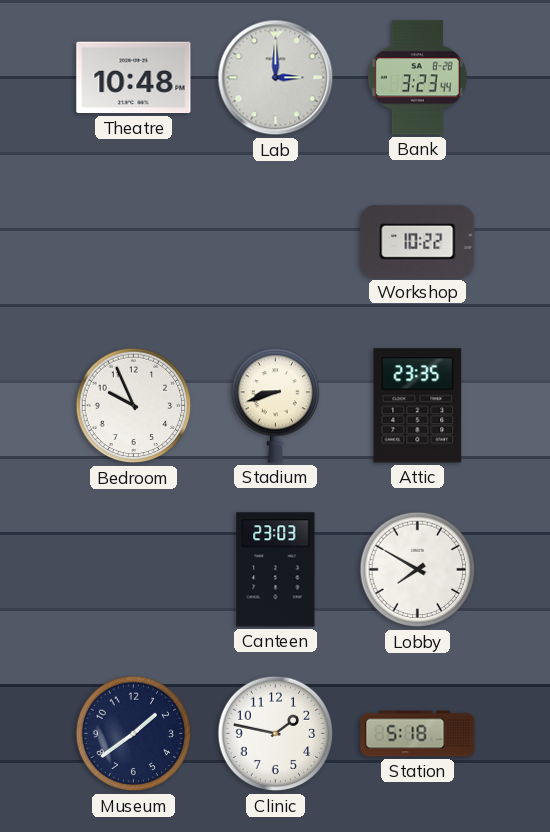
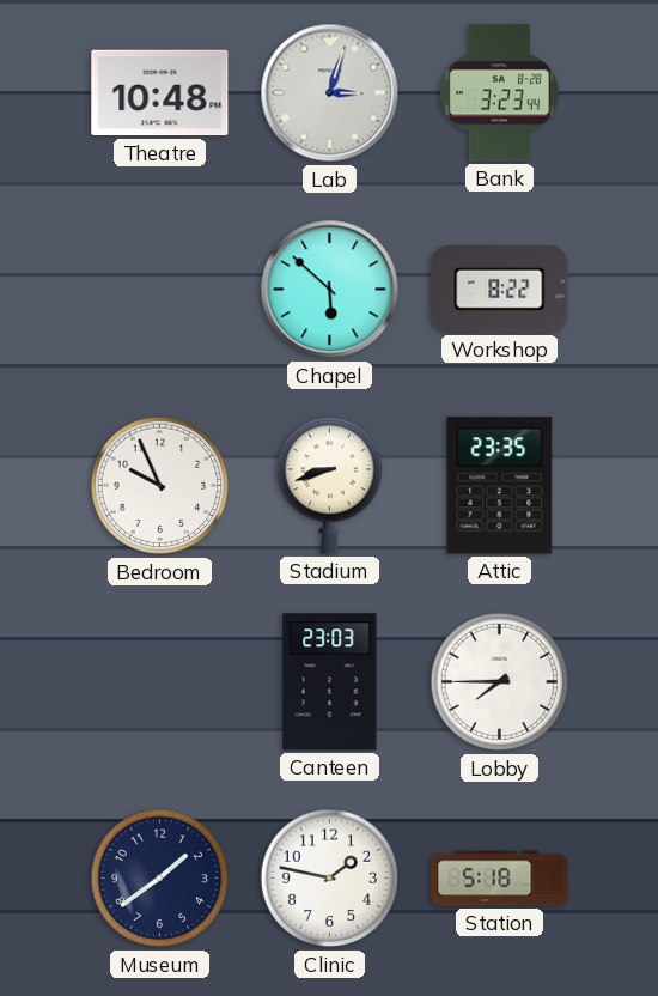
Lab: 3:00 -> 3:03 (330, 93)
Chapel: none -> 5:52 (330, 290)
Workshop: 10:22 -> 8:22 (500, 289)
Lobby: 7:50 -> 7:45 (500, 682)
